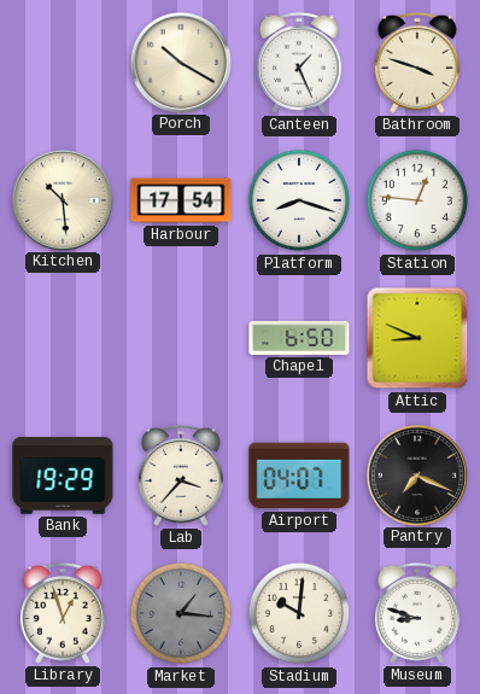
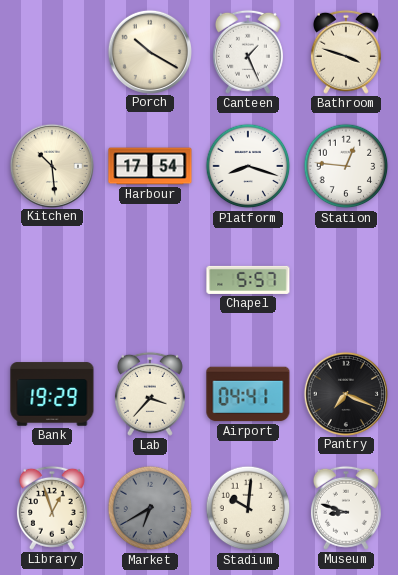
Chapel: 6:50 -> 5:57 (248, 280)
Attic: 8:49 -> none (417, 338)
Airport: 04:07 -> 04:41 (248, 394)
Market: 1:16 -> 6:40 (150, 508)
